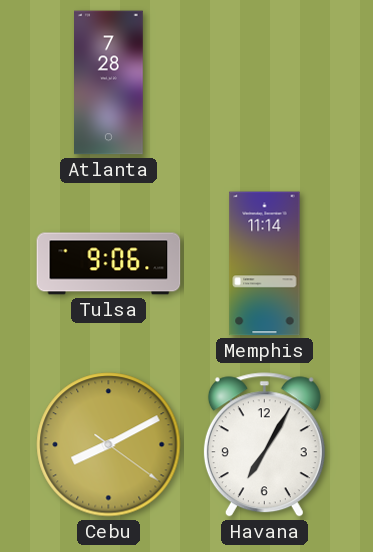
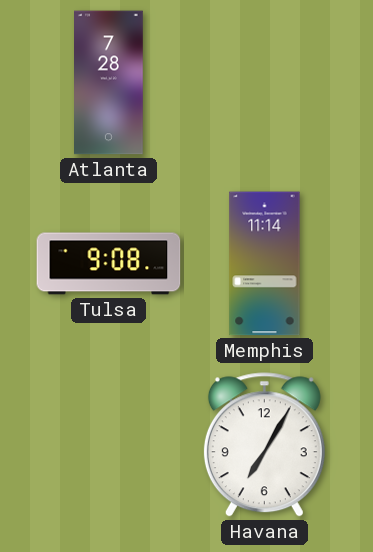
Tulsa: 9:06 -> 9:08 (109, 264)
Cebu: 8:10 -> none (109, 445)
